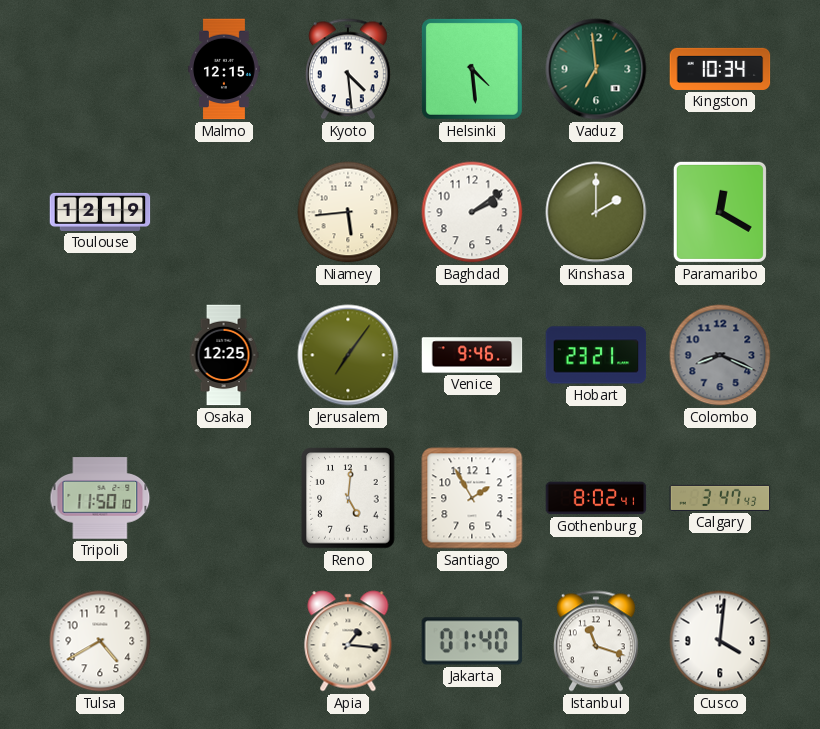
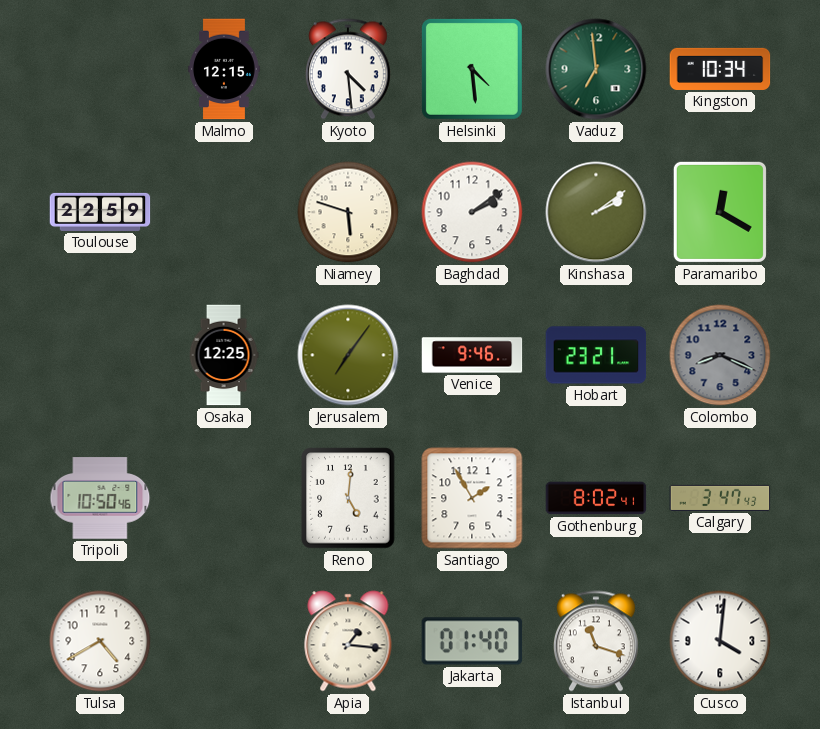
Toulouse: 12:19 -> 22:59 (100, 212)
Niamey: 5:44 -> 5:48 (348, 212)
Kinshasa: 2:00 -> 2:09 (596, 212)
Tripoli: 11:50 -> 10:50 (100, 498)
